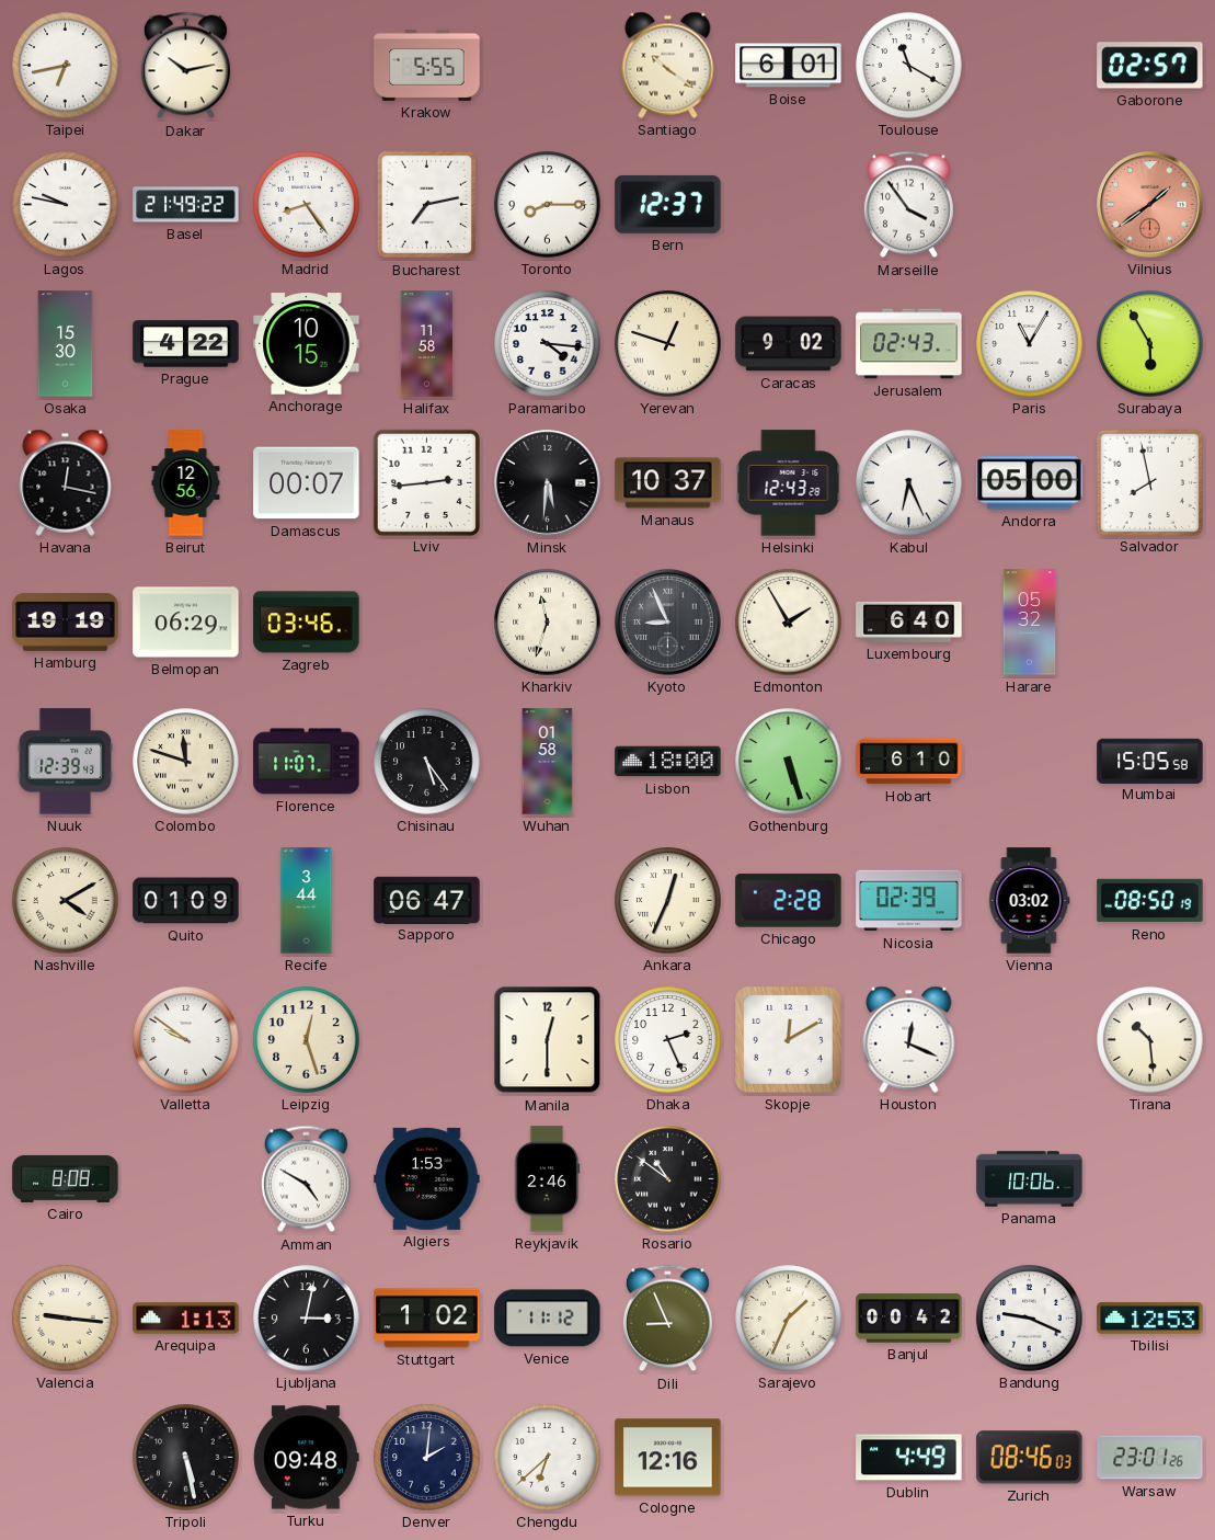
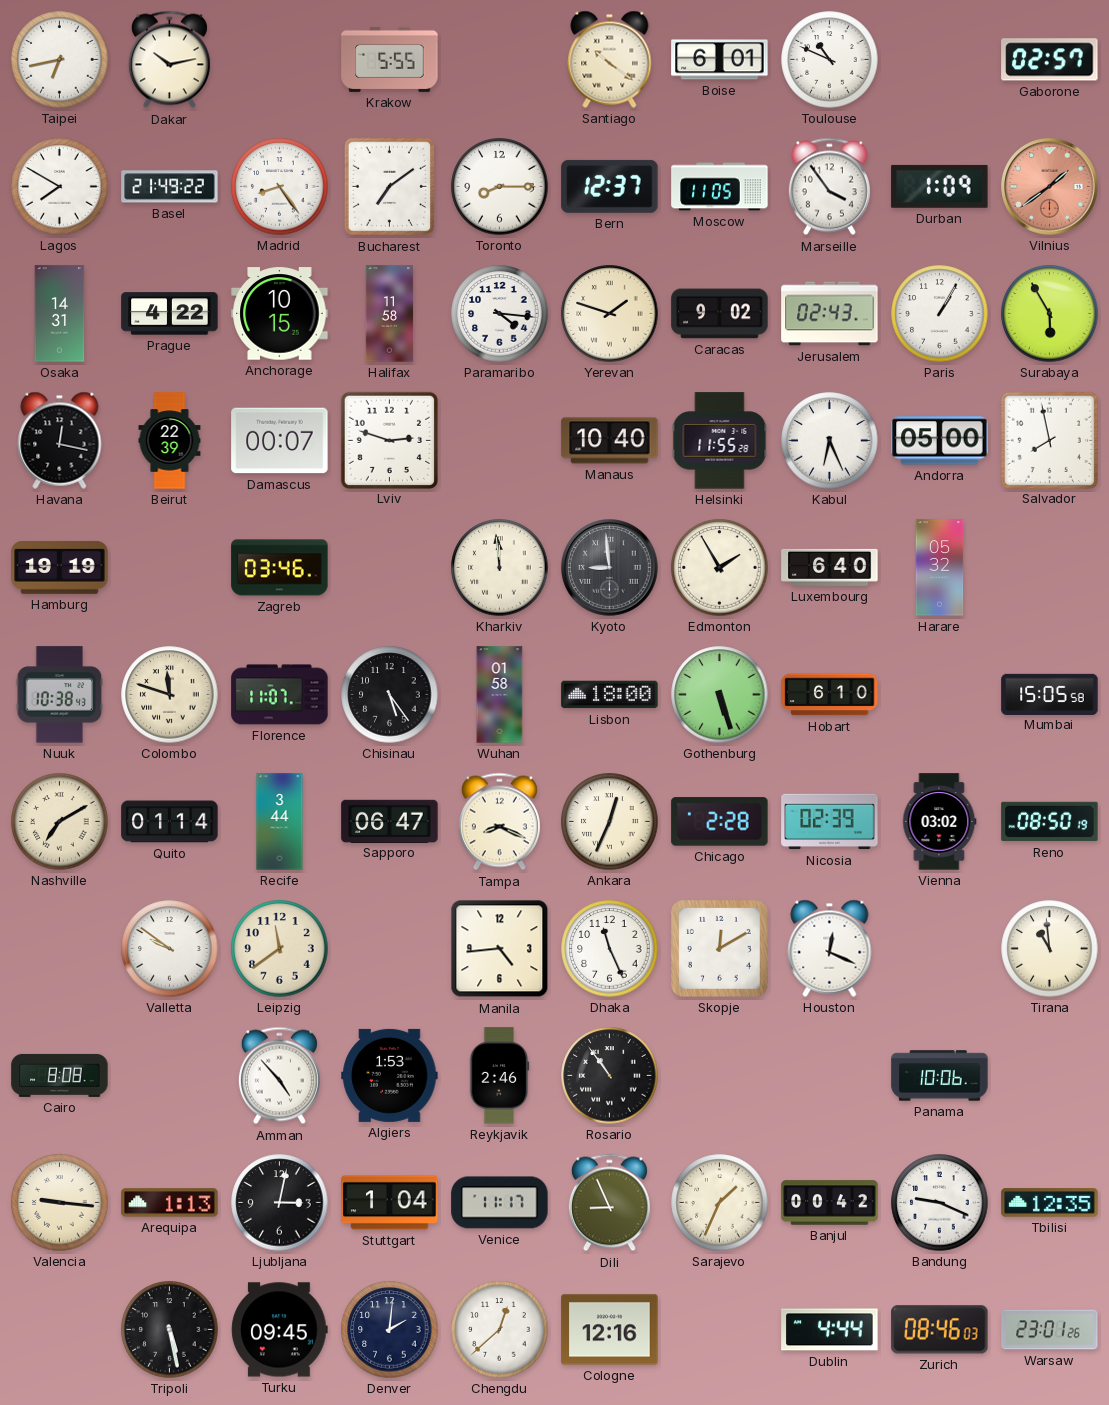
Toulouse: 11:20 -> 10:49 (830, 60)
Lagos: 9:47 -> 7:50 (60, 187)
Bucharest: 7:13 -> 7:09 (390, 187)
Moscow: none -> 11:05 (720, 187)
Durban: none -> 1:09 (940, 186)
Osaka: 15:30 -> 14:31 (60, 314)
Yerevan: 12:48 -> 1:48 (610, 314)
Paris: 11:05 -> 1:05 (940, 314)
Beirut: 12:56 -> 22:39 (170, 441)
Lviv: 2:44 -> 2:48 (389, 440)
Minsk: 5:31 -> none (548, 483)
Manaus: 10:37 -> 10:40 (610, 441)
Helsinki: 12:43 -> 11:55 (720, 441)
Belmopan: 06:29 -> none (186, 623)
Kharkiv: 11:33 -> 11:59 (500, 568)
Kyoto: 8:56 -> 8:59 (610, 568)
Nuuk: 12:39 -> 10:38 (60, 695)
Nashville: 4:10 -> 7:10 (60, 822)
Quito: 01:09 -> 01:14 (170, 822)
Tampa: none -> 8:19 (499, 822)
Leipzig: 12:27 -> 11:39 (280, 949)
Manila: 12:30 -> 4:44 (500, 949)
Dhaka: 2:26 -> 11:26 (610, 949)
Tirana: 10:29 -> 10:59 (1050, 949)
Amman: 4:50 -> 4:53 (279, 1076)
Rosario: 10:51 -> 10:54 (610, 1076)
Stuttgart: 1:02 -> 1:04 (390, 1203)
Venice: 11:12 -> 11:17 (500, 1203)
Tbilisi: 12:53 -> 12:35 (1050, 1203)
Turku: 09:48 -> 09:45 (280, 1330)
Chengdu: 6:38 -> 12:38 (500, 1330)
Dublin: 4:49 -> 4:44 (830, 1330)
